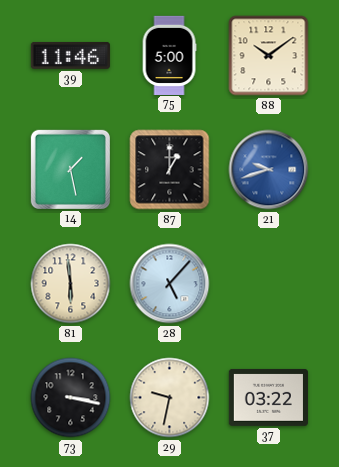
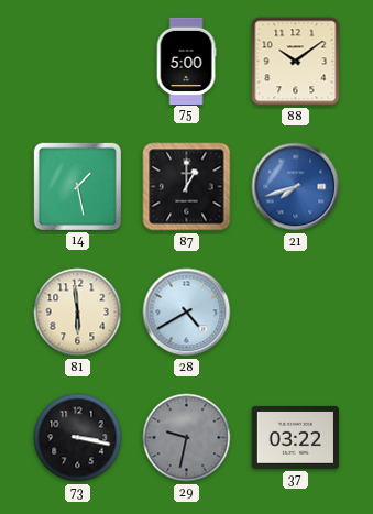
39: 11:46 -> none (70, 56)
21: 9:42 -> 7:42 (296, 187)
28: 5:07 -> 4:40 (187, 313)
29 dial: cream -> grey (187, 438)
